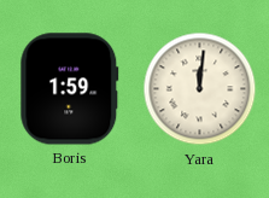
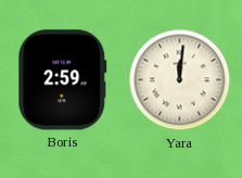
Boris: 1:59 -> 2:59 (63, 80)
